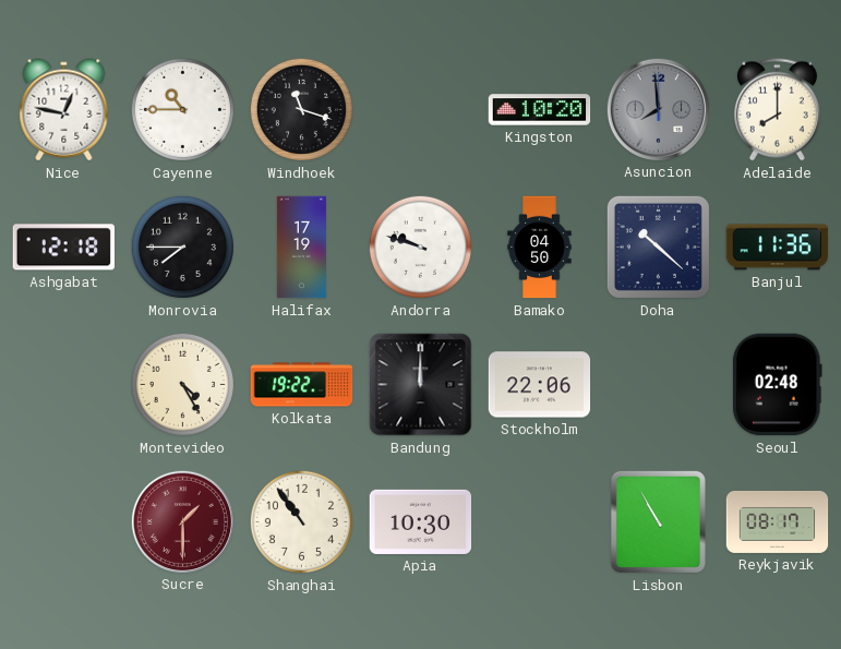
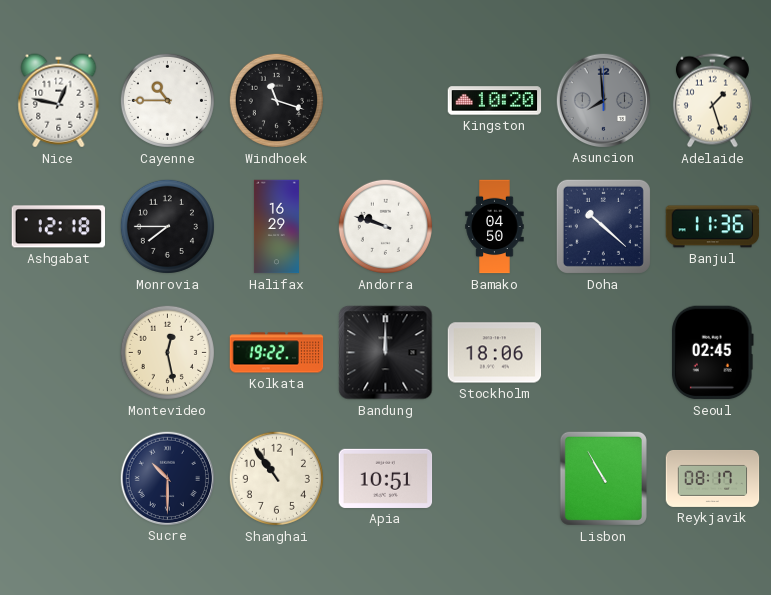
Adelaide: 8:00 -> 1:27 (712, 101)
Halifax: 17:19 -> 16:29 (276, 227)
Montevideo: 4:25 -> 12:28 (167, 352)
Stockholm: 22:06 -> 18:06 (495, 353)
Seoul: 02:48 -> 02:45 (712, 353)
Sucre: 1:30 -> 10:30 (167, 478)
Sucre dial: burgundy -> navy (167, 478)
Apia: 10:30 -> 10:51 (386, 478)
